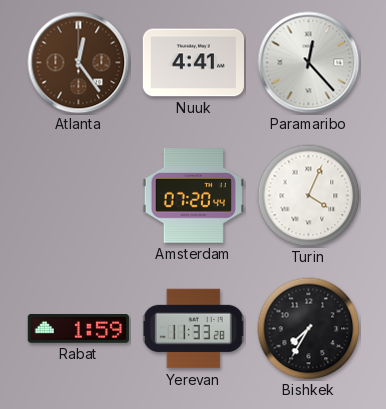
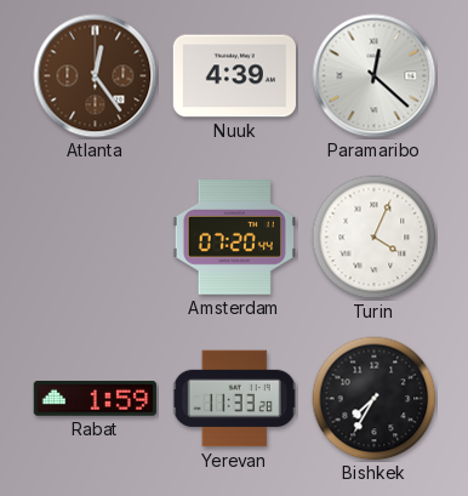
Nuuk: 4:41 -> 4:39 (234, 76)
Paramaribo: 12:23 -> 12:22 (375, 76)
